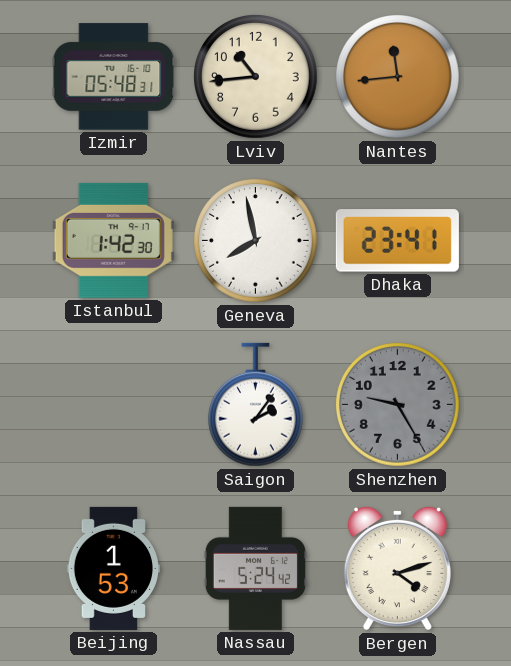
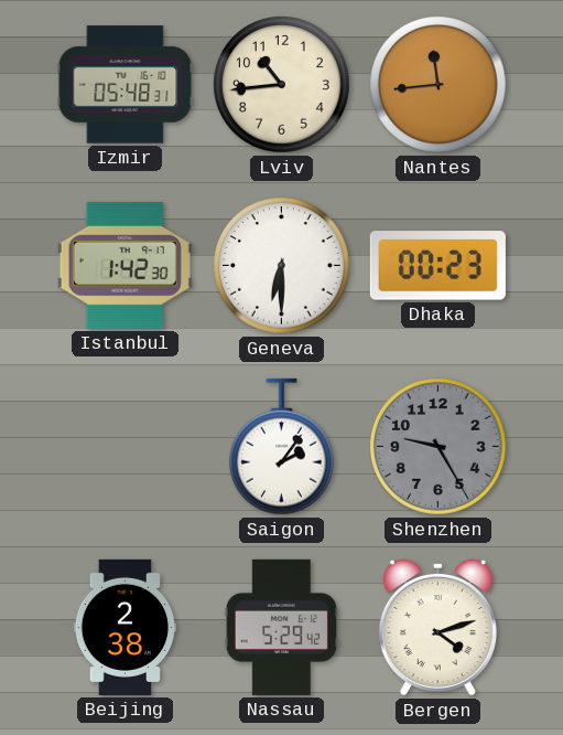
Geneva: 7:58 -> 6:30 (282, 266)
Dhaka: 23:41 -> 00:23 (437, 266)
Beijing: 1:53 -> 2:38 (126, 627)
Nassau: 5:24 -> 5:29 (281, 627)
